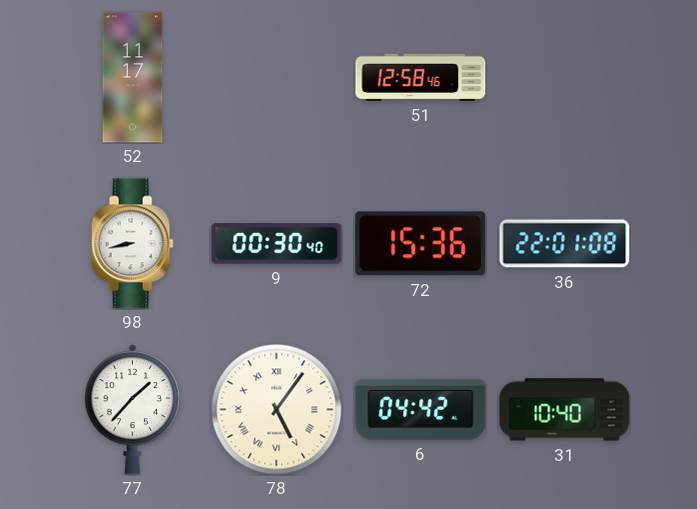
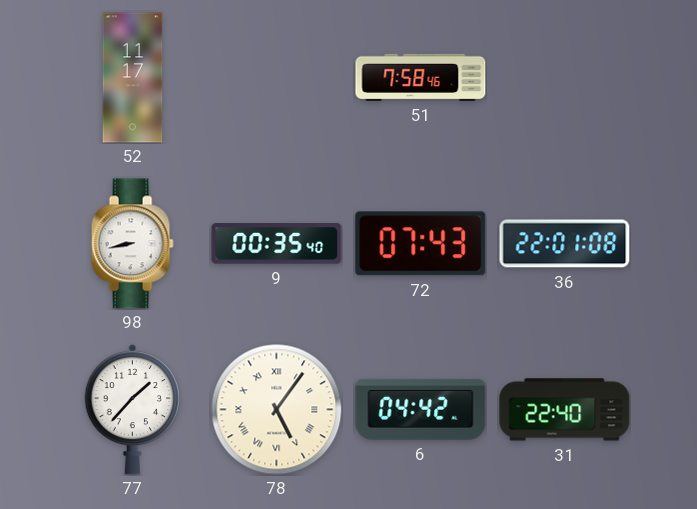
51: 12:58 -> 7:58 (421, 77)
9: 00:30 -> 00:35 (277, 244)
72: 15:36 -> 07:43 (421, 244)
31: 10:40 -> 22:40 (565, 410)
